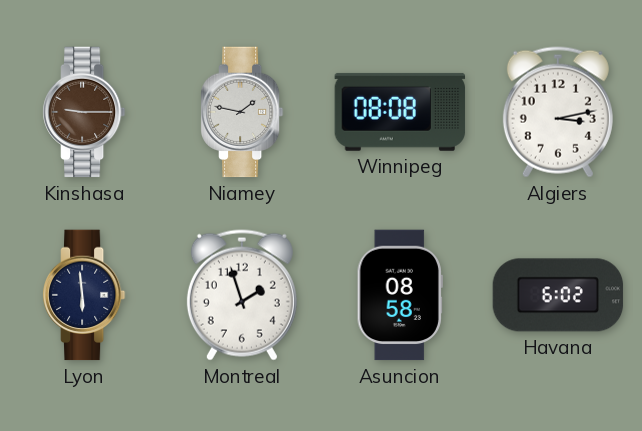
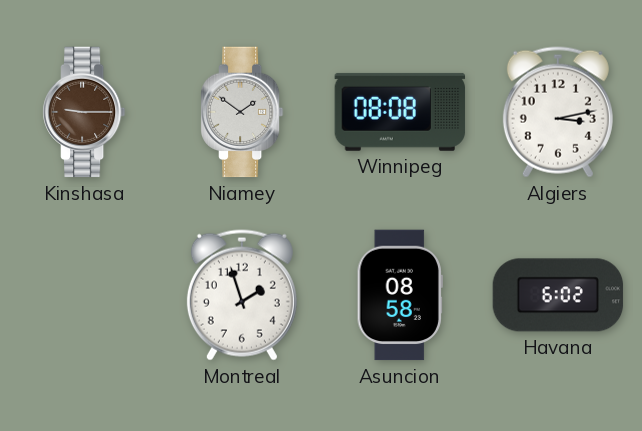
Niamey: 1:47 -> 1:51 (242, 112)
Lyon: 5:59 -> none (84, 295)
